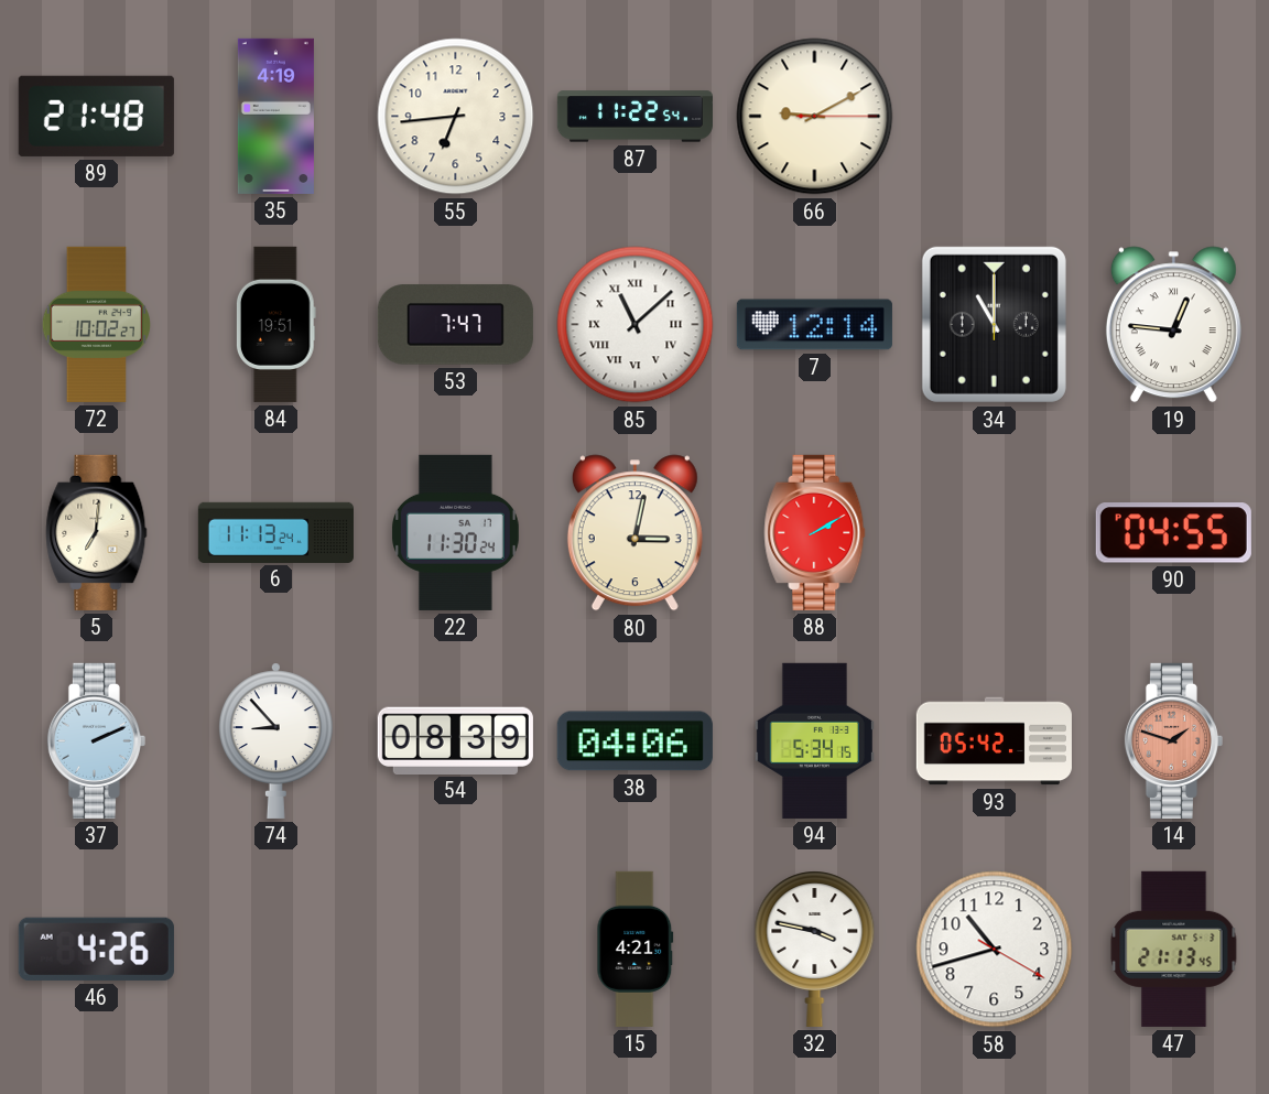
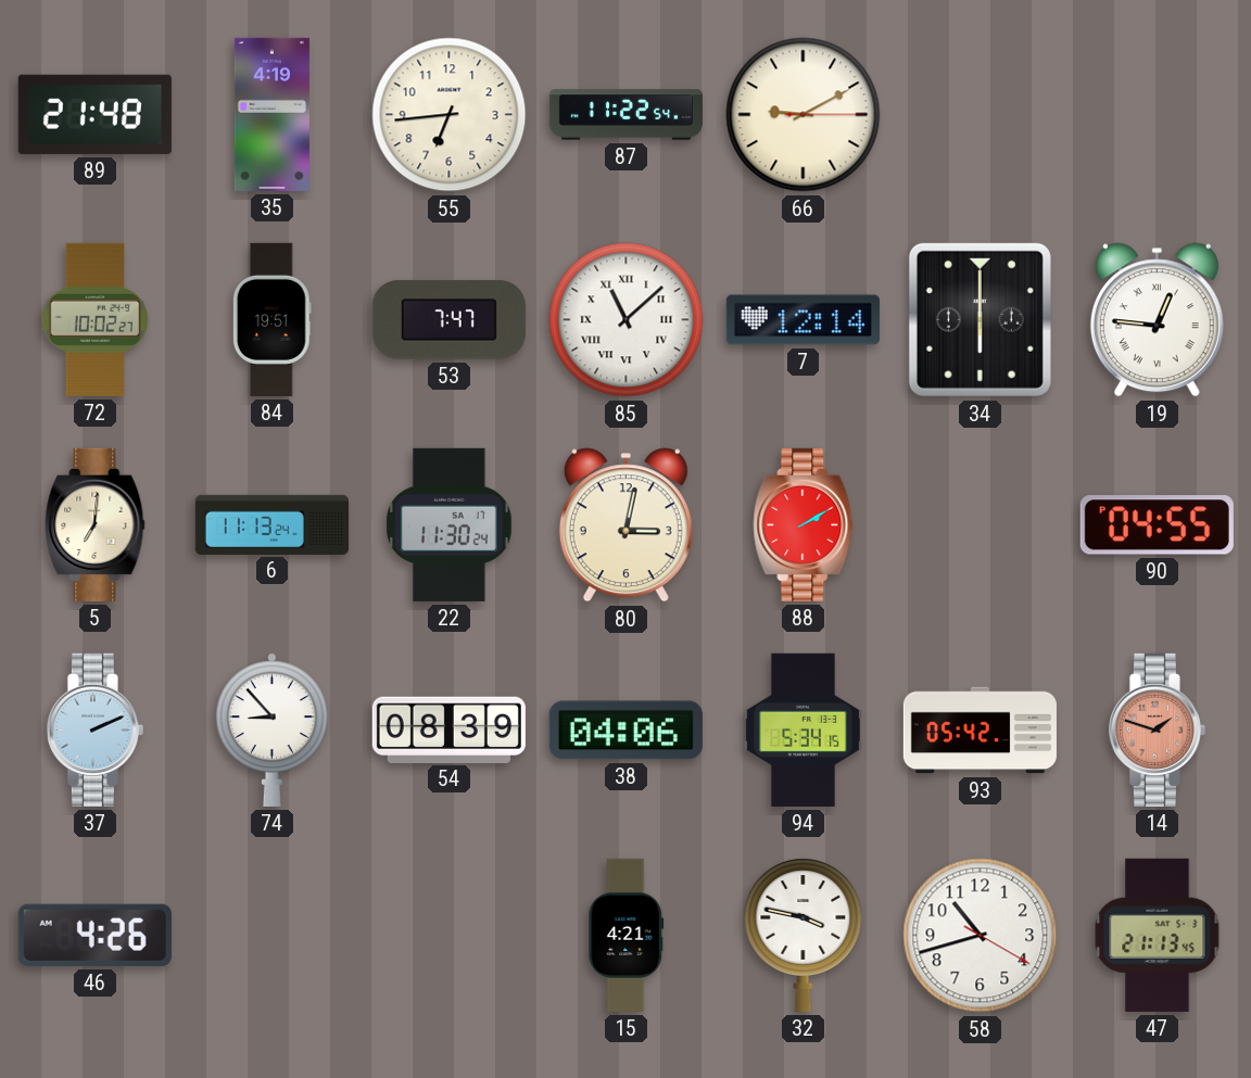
34: 11:00 -> 6:00 (980, 319)
